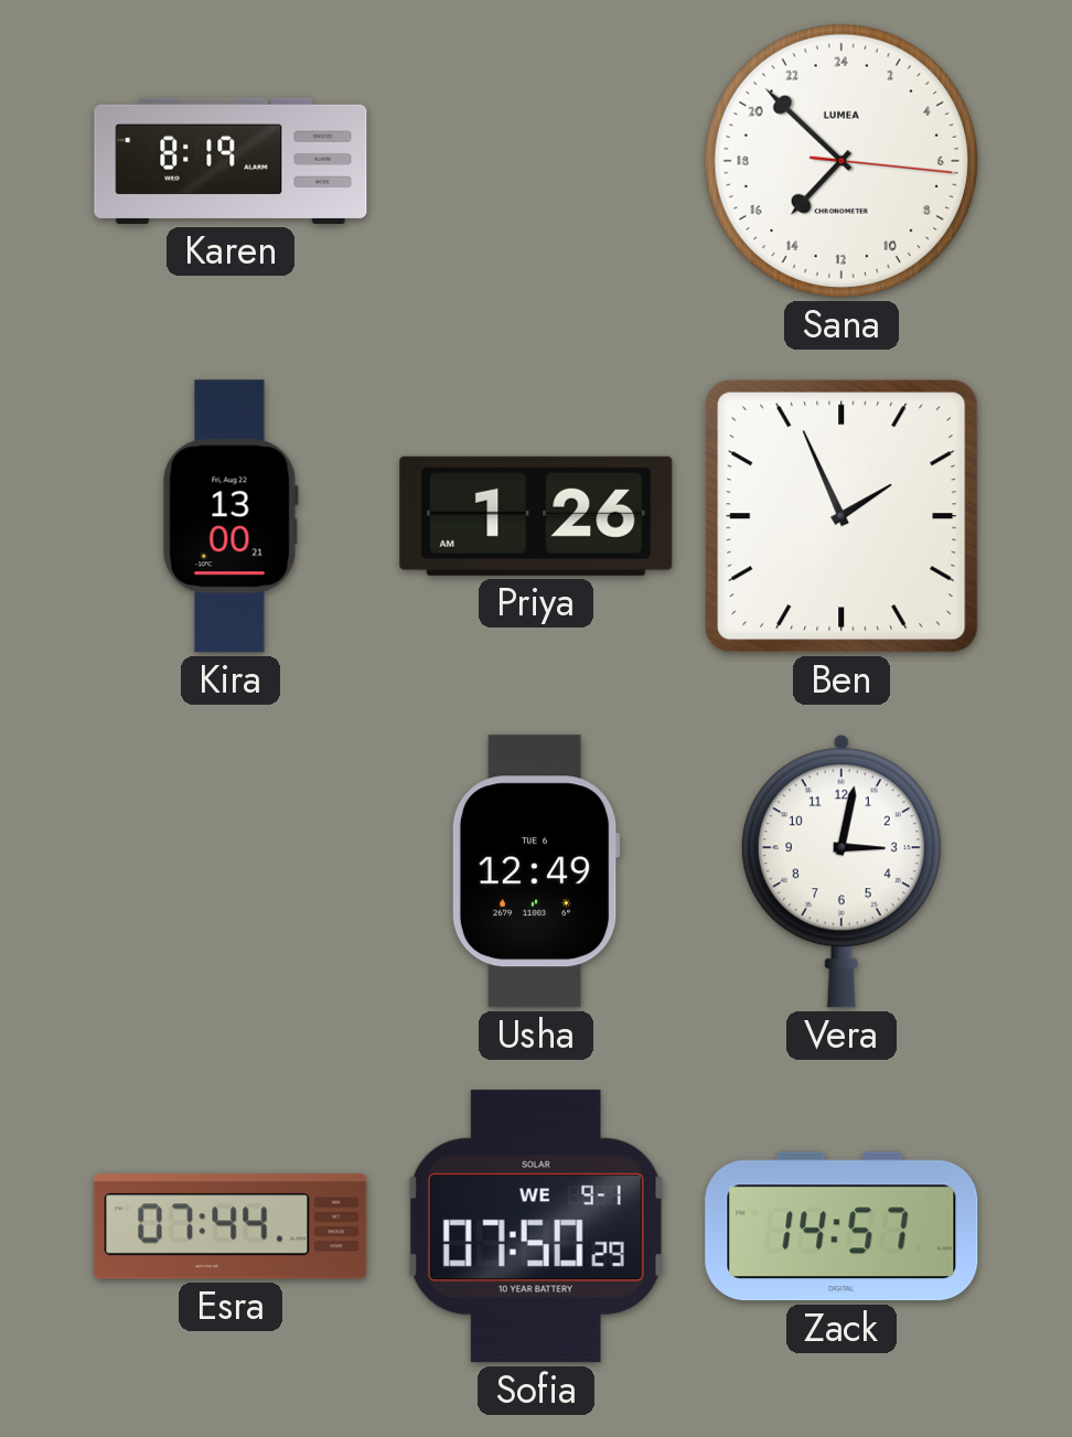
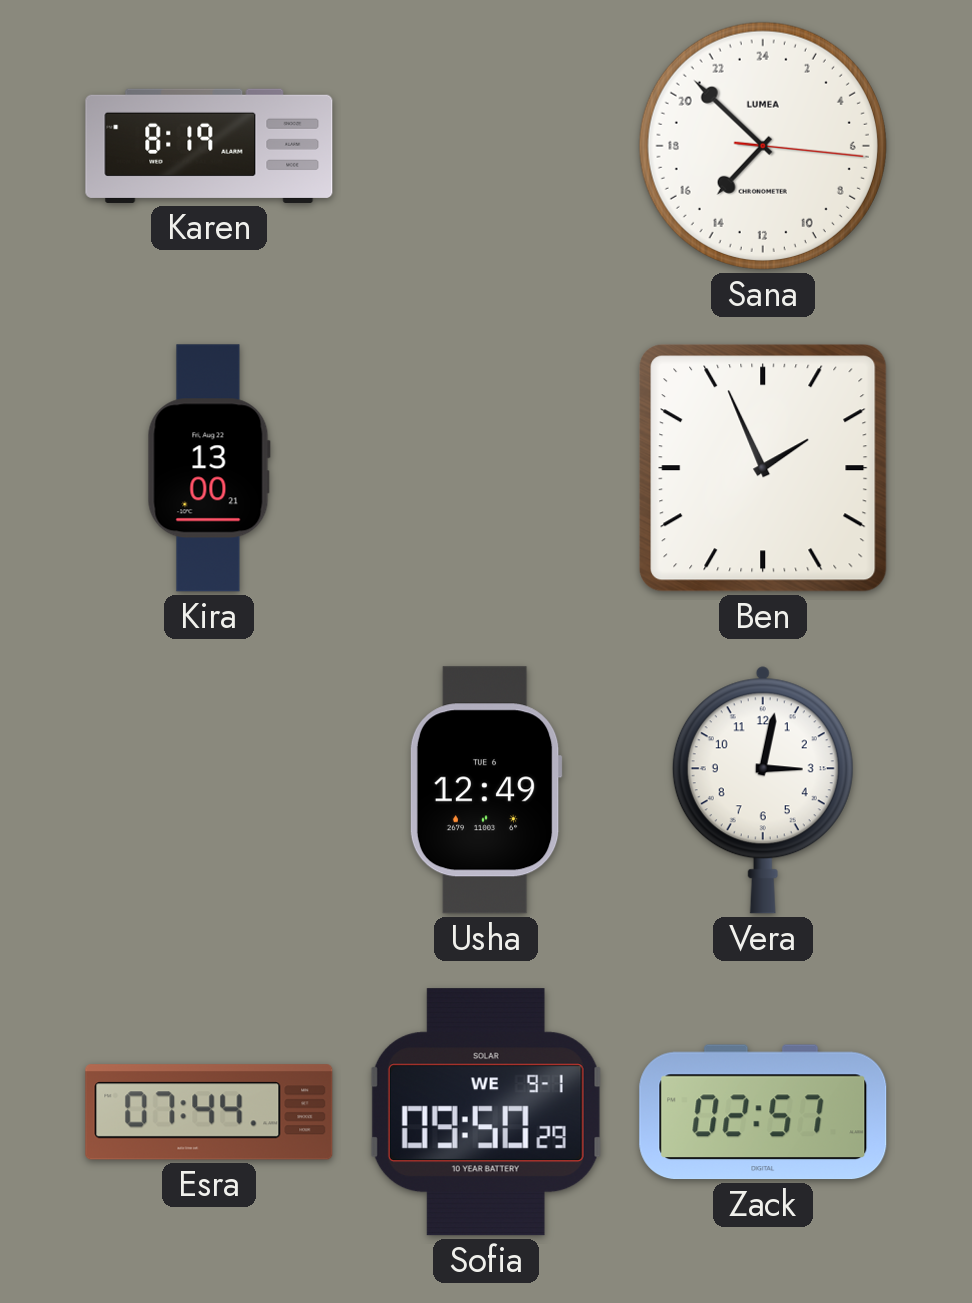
Priya: 1:26 -> none (536, 516)
Sofia: 07:50 -> 09:50 (486, 1112)
Zack: 14:57 -> 02:57 (763, 1112)
